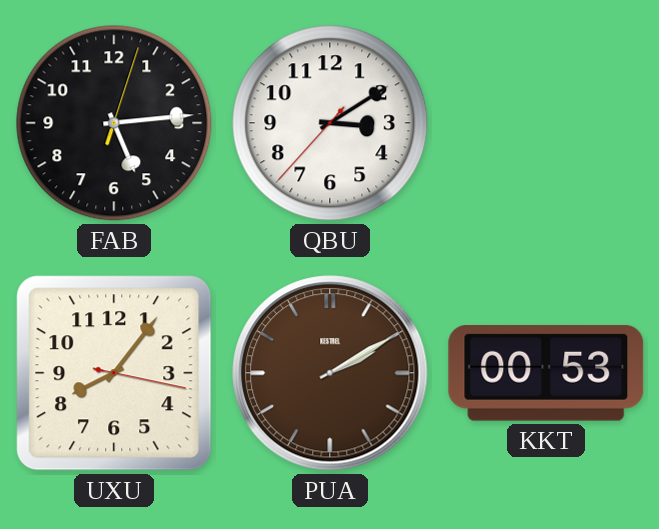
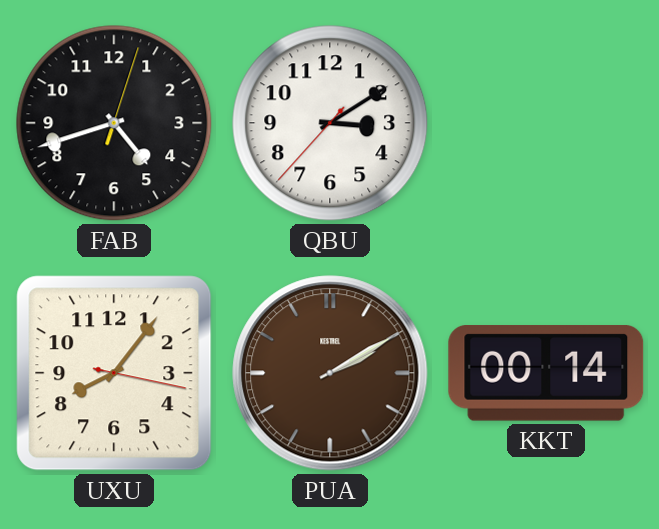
FAB: 5:14 -> 4:42 (114, 123)
KKT: 00:53 -> 00:14 (546, 374)
